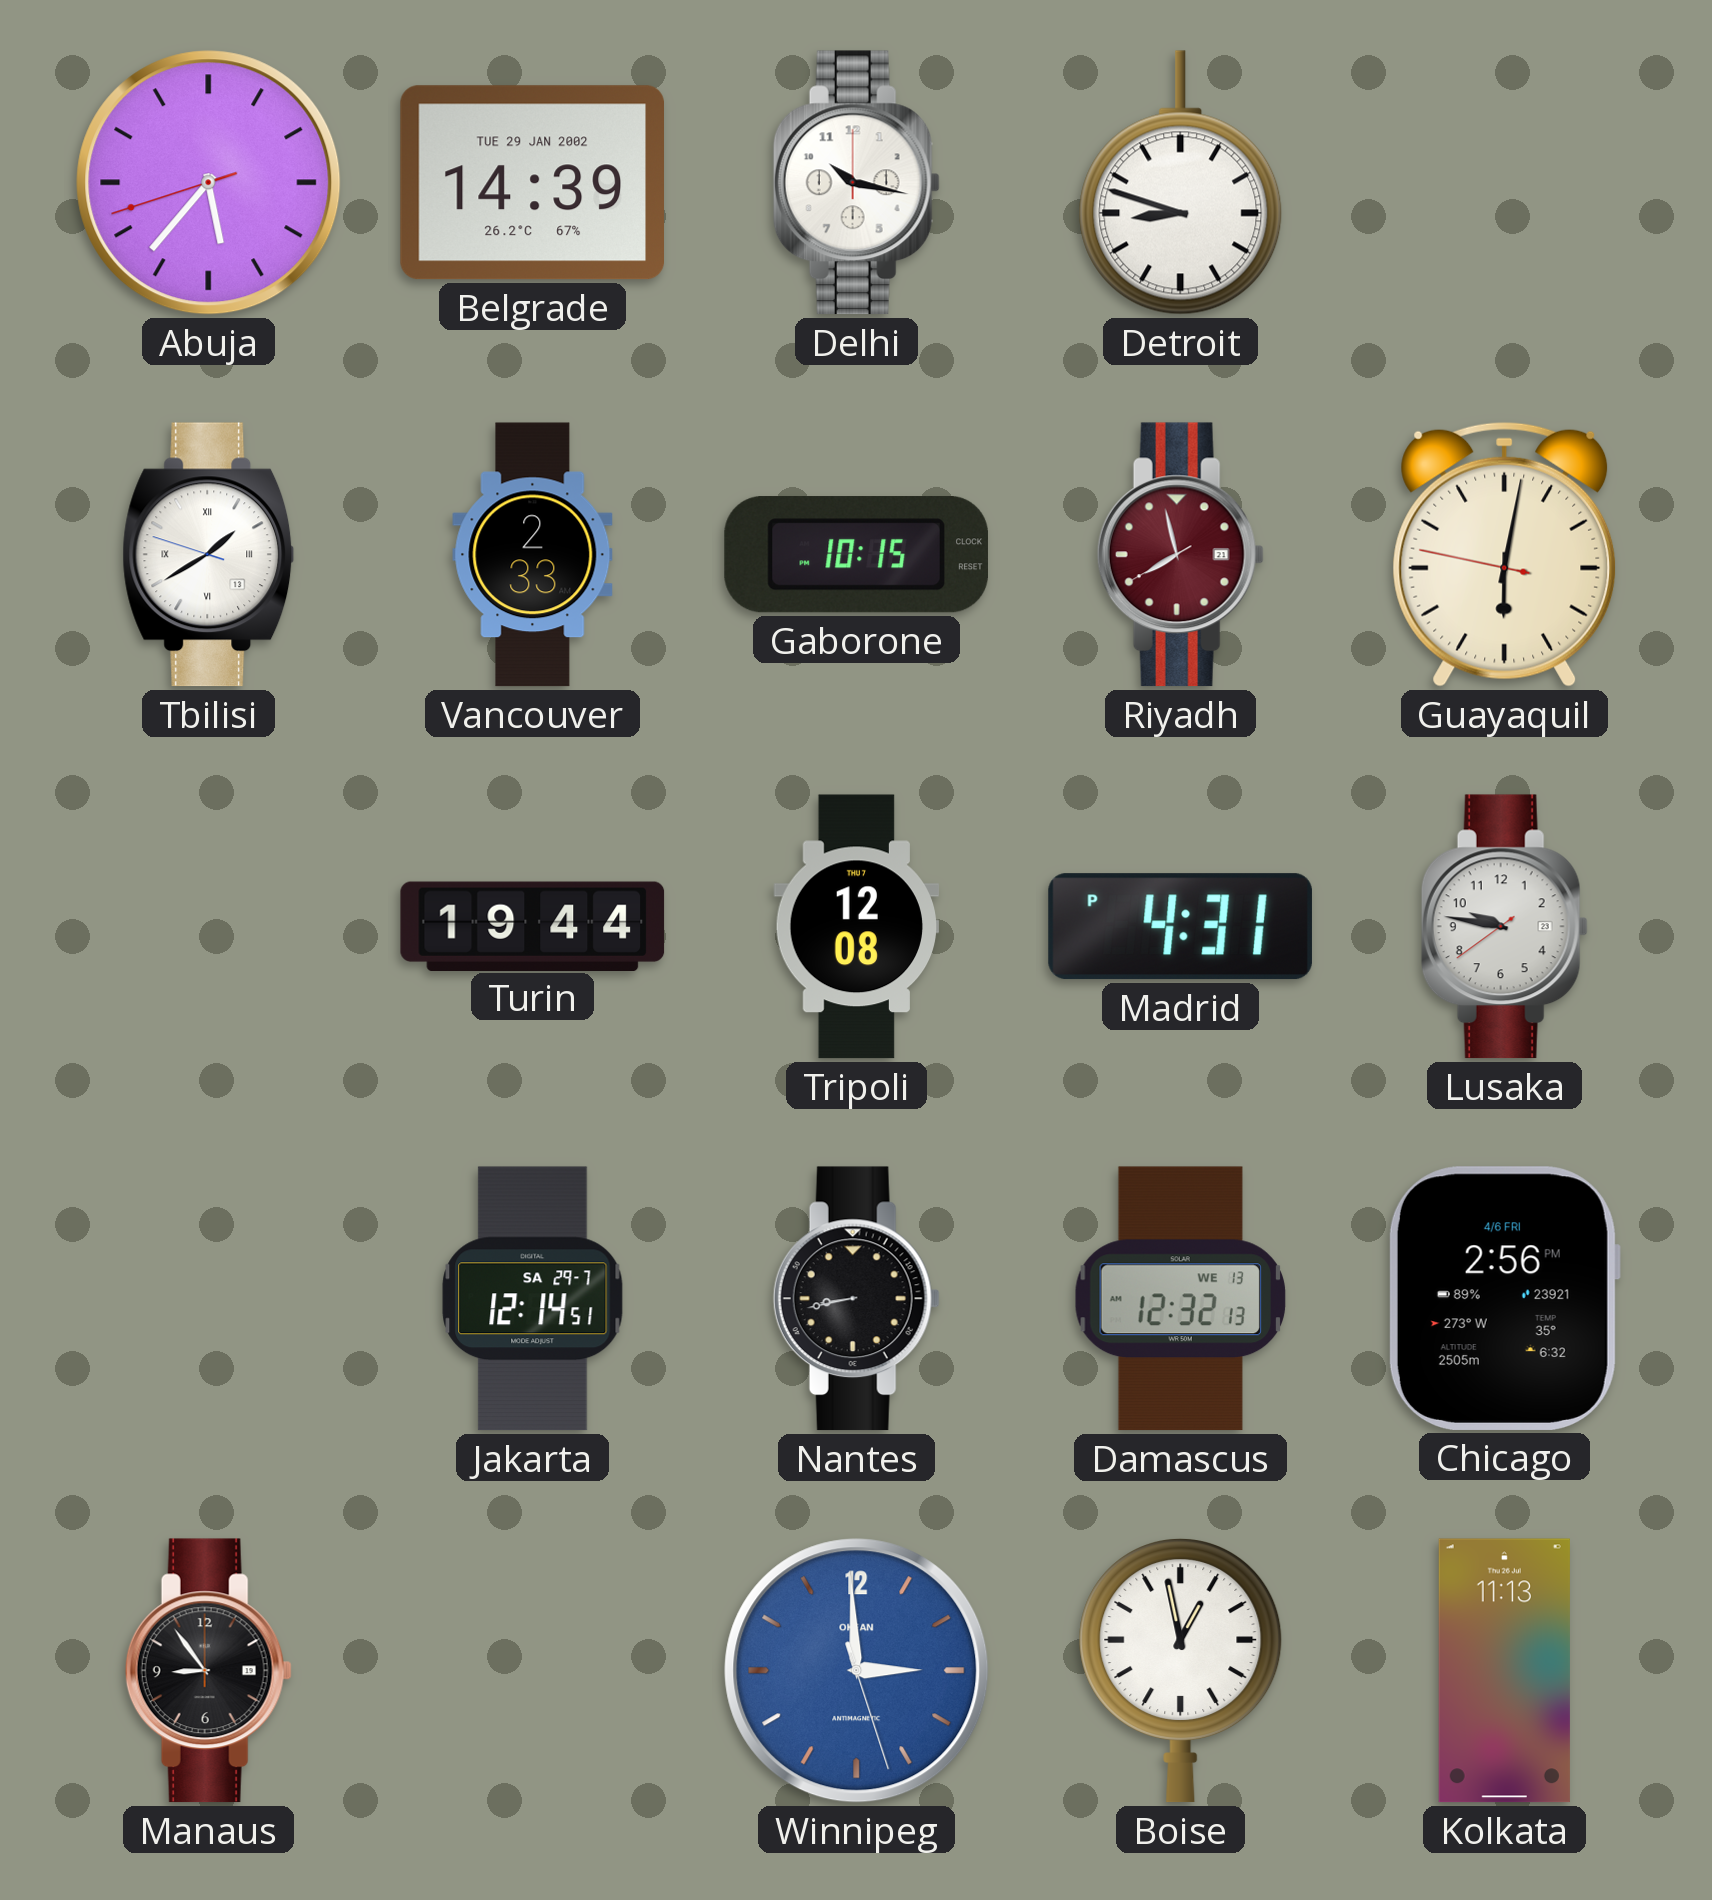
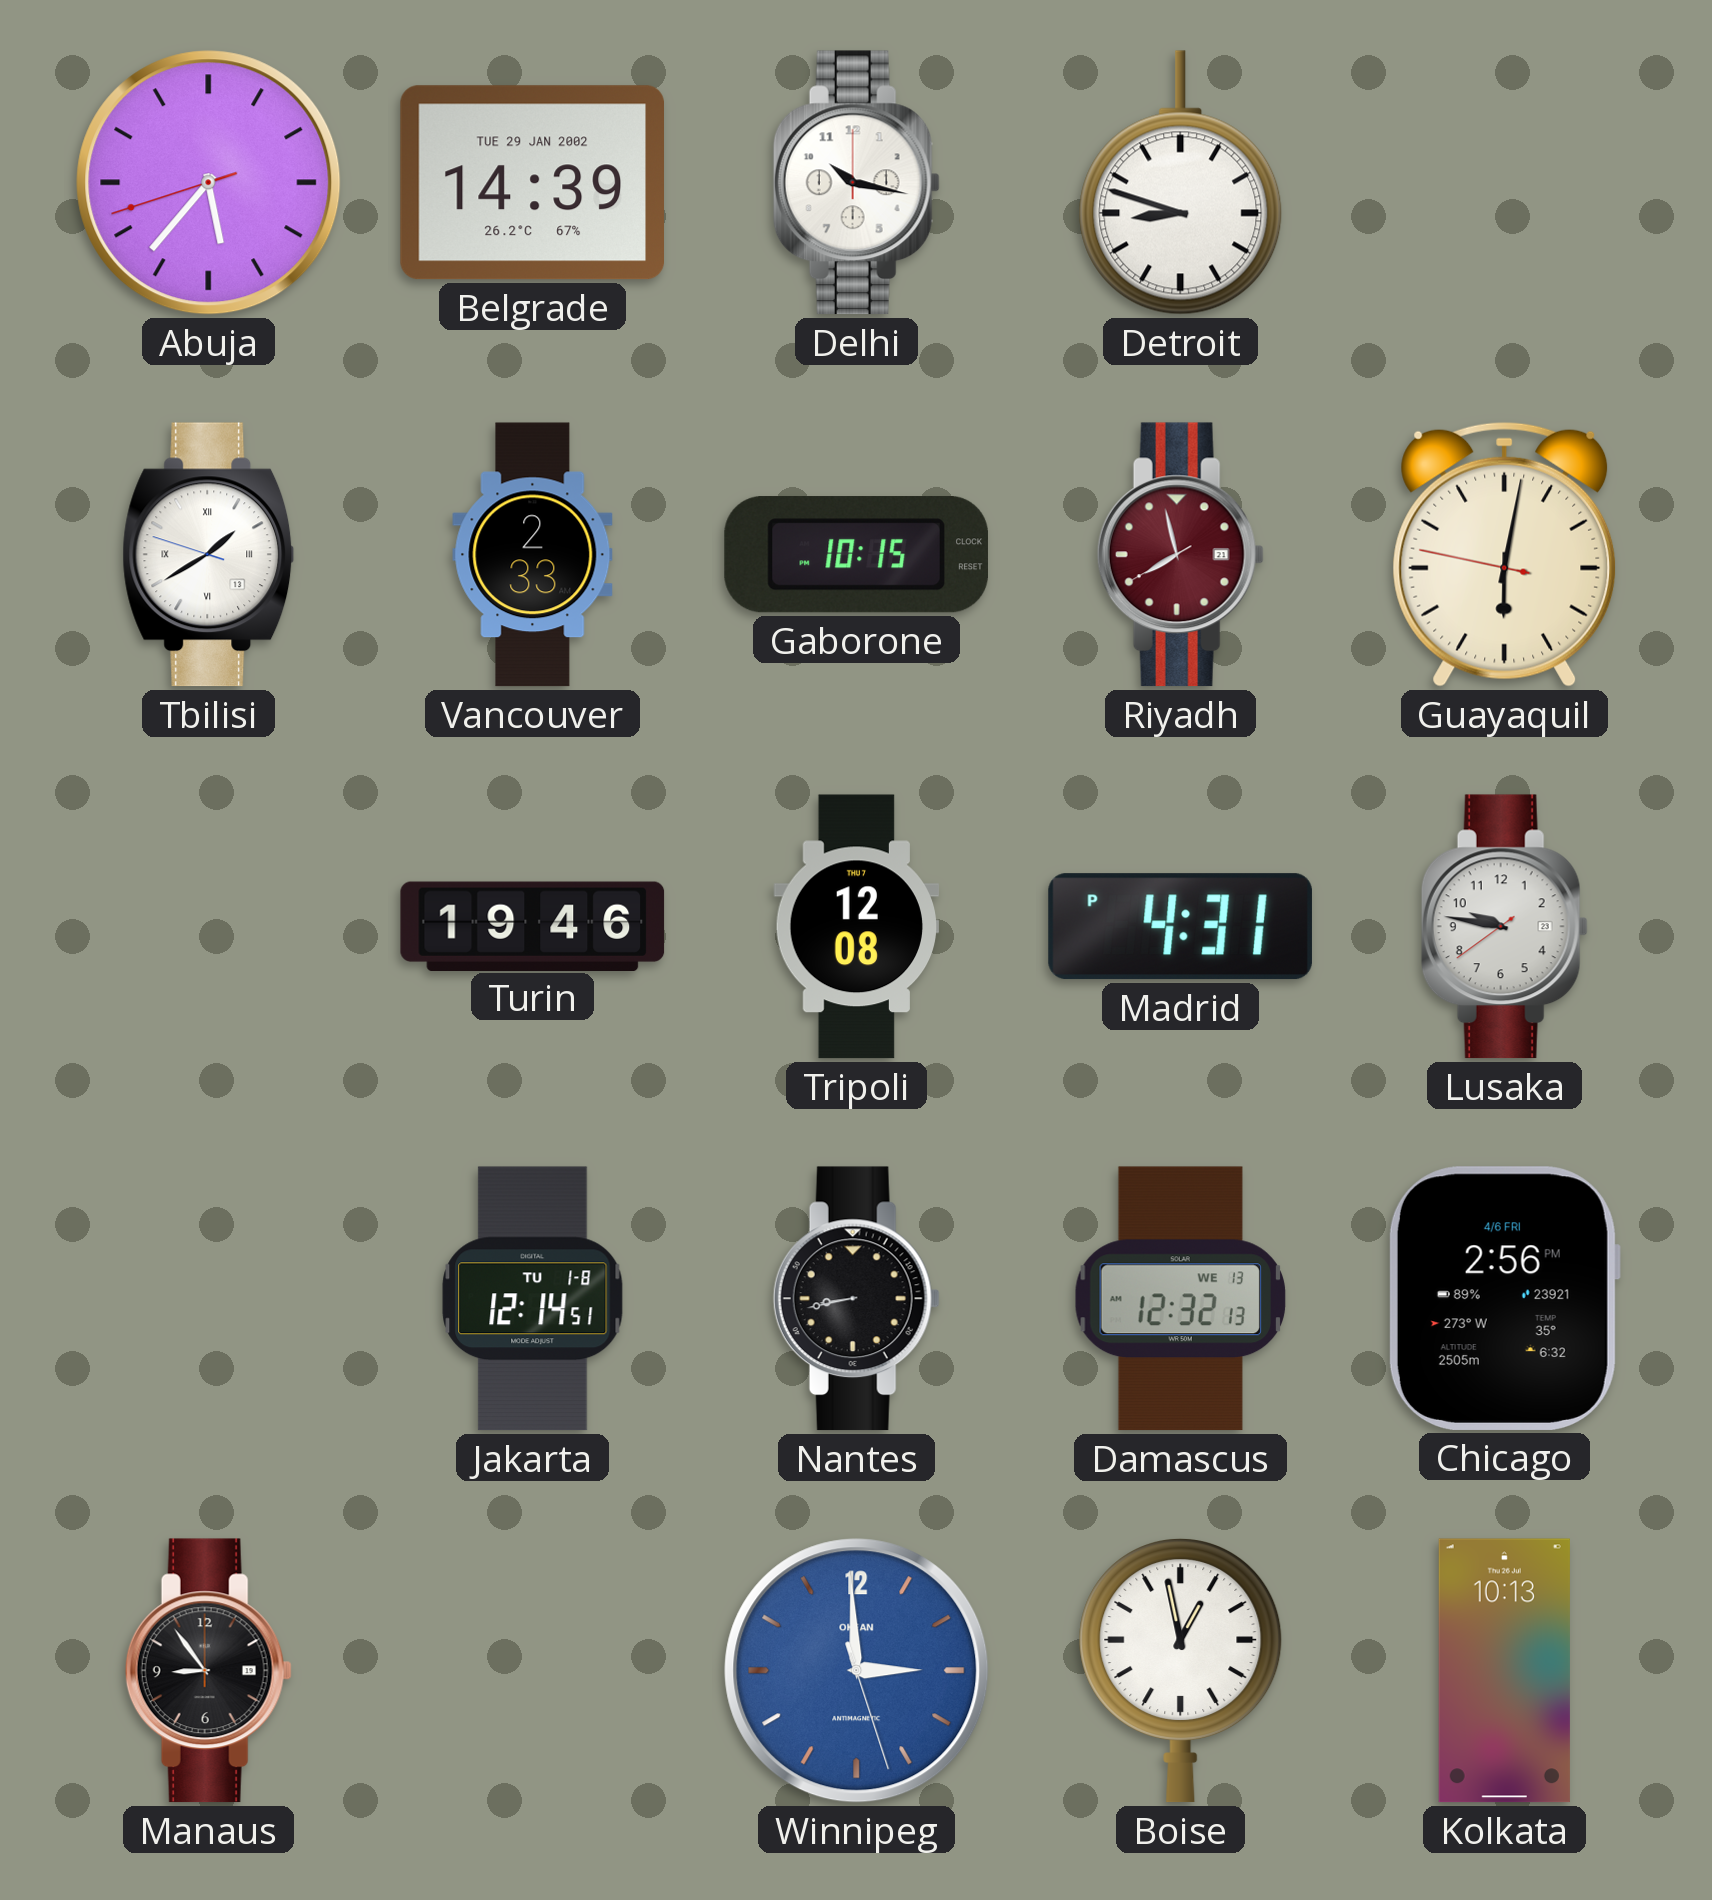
Turin: 19:44 -> 19:46 (533, 926)
Jakarta date: SA 29-7 -> TU 1-8 (533, 1299)
Kolkata: 11:13 -> 10:13 (1504, 1671)
